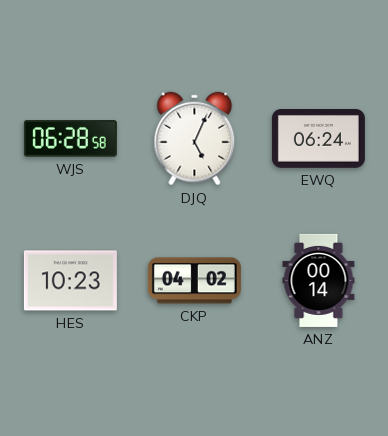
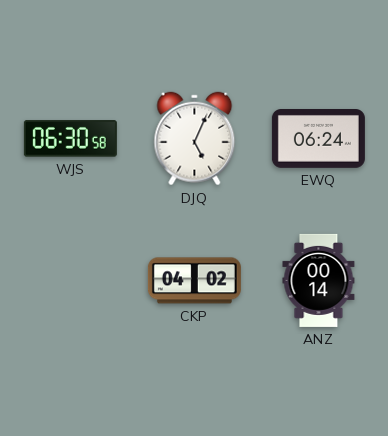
WJS: 06:28 -> 06:30 (70, 139)
HES: 10:23 -> none (70, 281)
